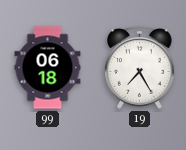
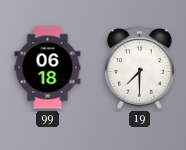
19: 7:25 -> 7:30 (140, 67)
